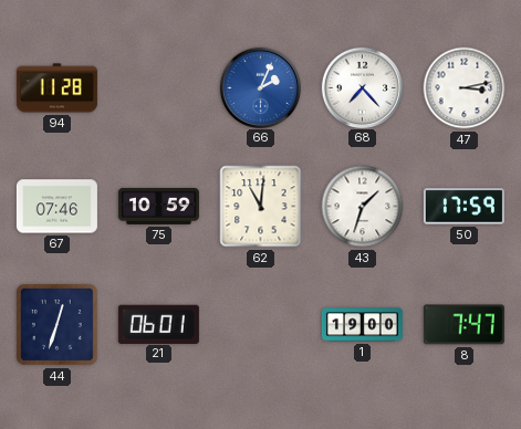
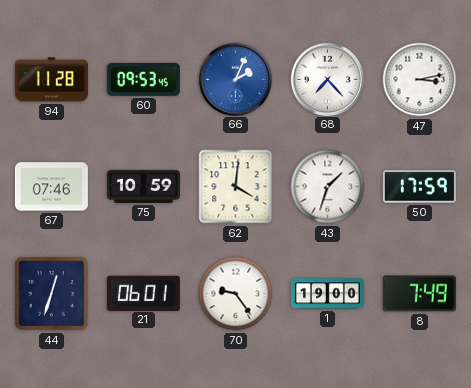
60: none -> 09:53 (143, 79)
62: 11:01 -> 4:01 (236, 187)
70: none -> 9:24 (236, 294)
8: 7:47 -> 7:49 (419, 294)
